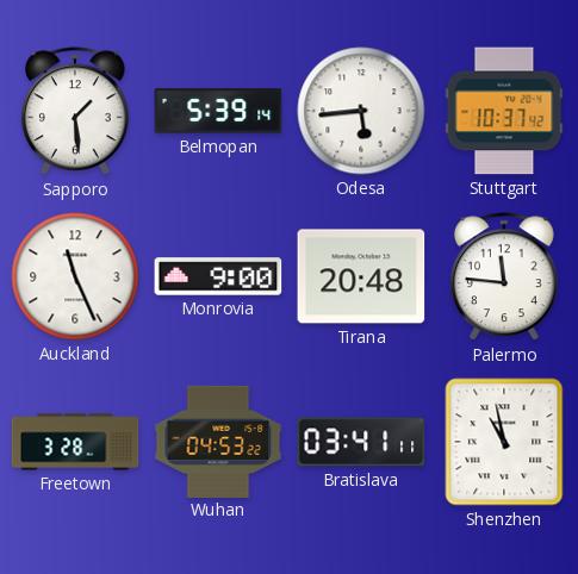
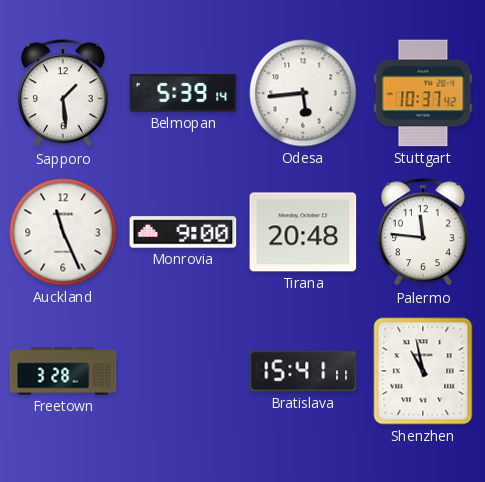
Wuhan: 04:53 -> none (218, 441)
Bratislava: 03:41 -> 15:41 (303, 371)
